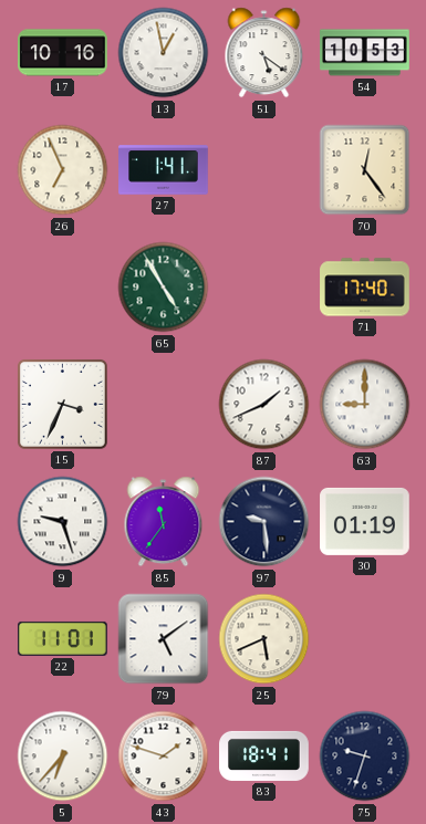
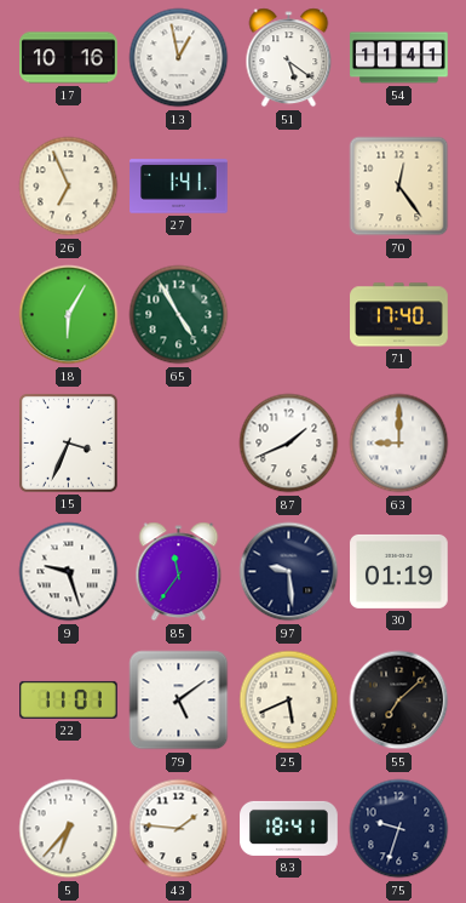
54: 10:53 -> 11:41 (399, 58)
18: none -> 6:05 (69, 315)
55: none -> 7:08 (399, 701)
43: 1:48 -> 1:46 (179, 829)
